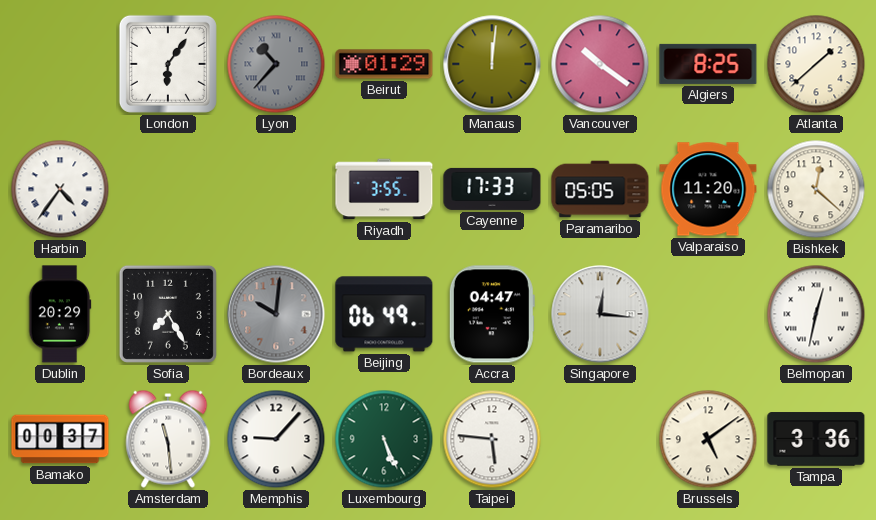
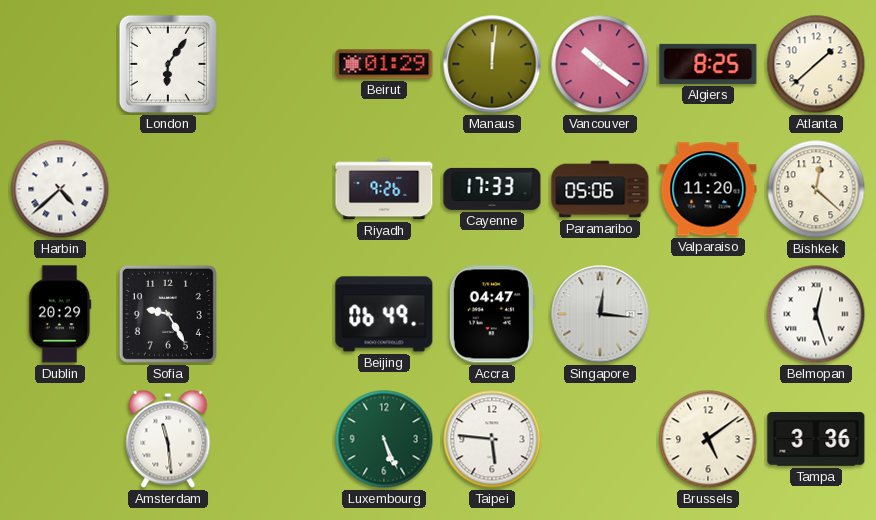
Lyon: 10:37 -> none (276, 64)
Harbin: 4:36 -> 4:38 (60, 189)
Riyadh: 3:55 -> 9:26 (384, 189)
Paramaribo: 05:05 -> 05:06 (600, 189)
Sofia: 7:25 -> 9:25 (168, 314)
Bordeaux: 10:01 -> none (276, 314)
Belmopan: 12:32 -> 12:27 (816, 314)
Bamako: 00:37 -> none (60, 439)
Memphis: 9:07 -> none (276, 439)
